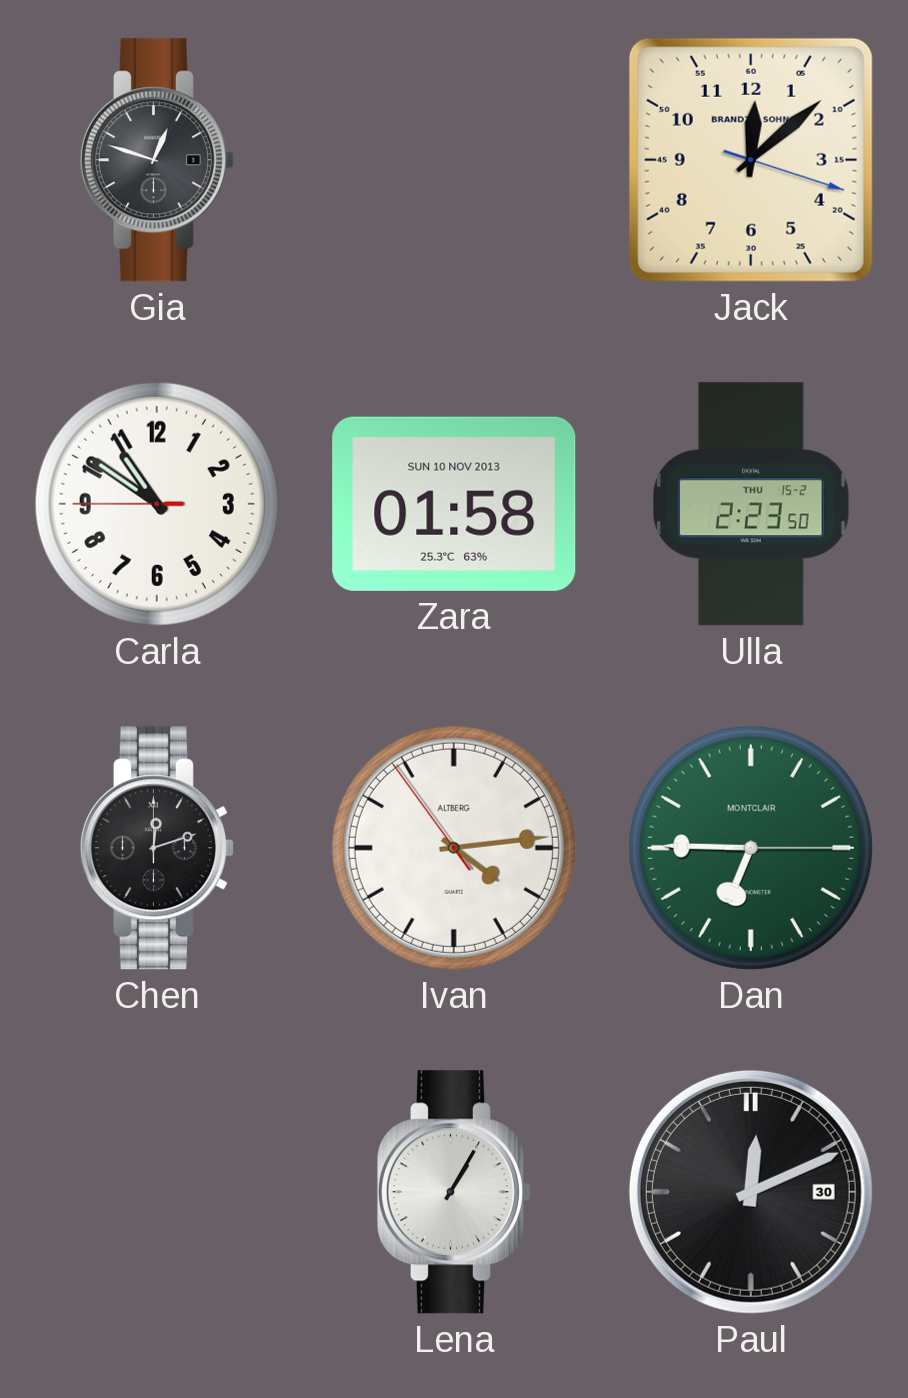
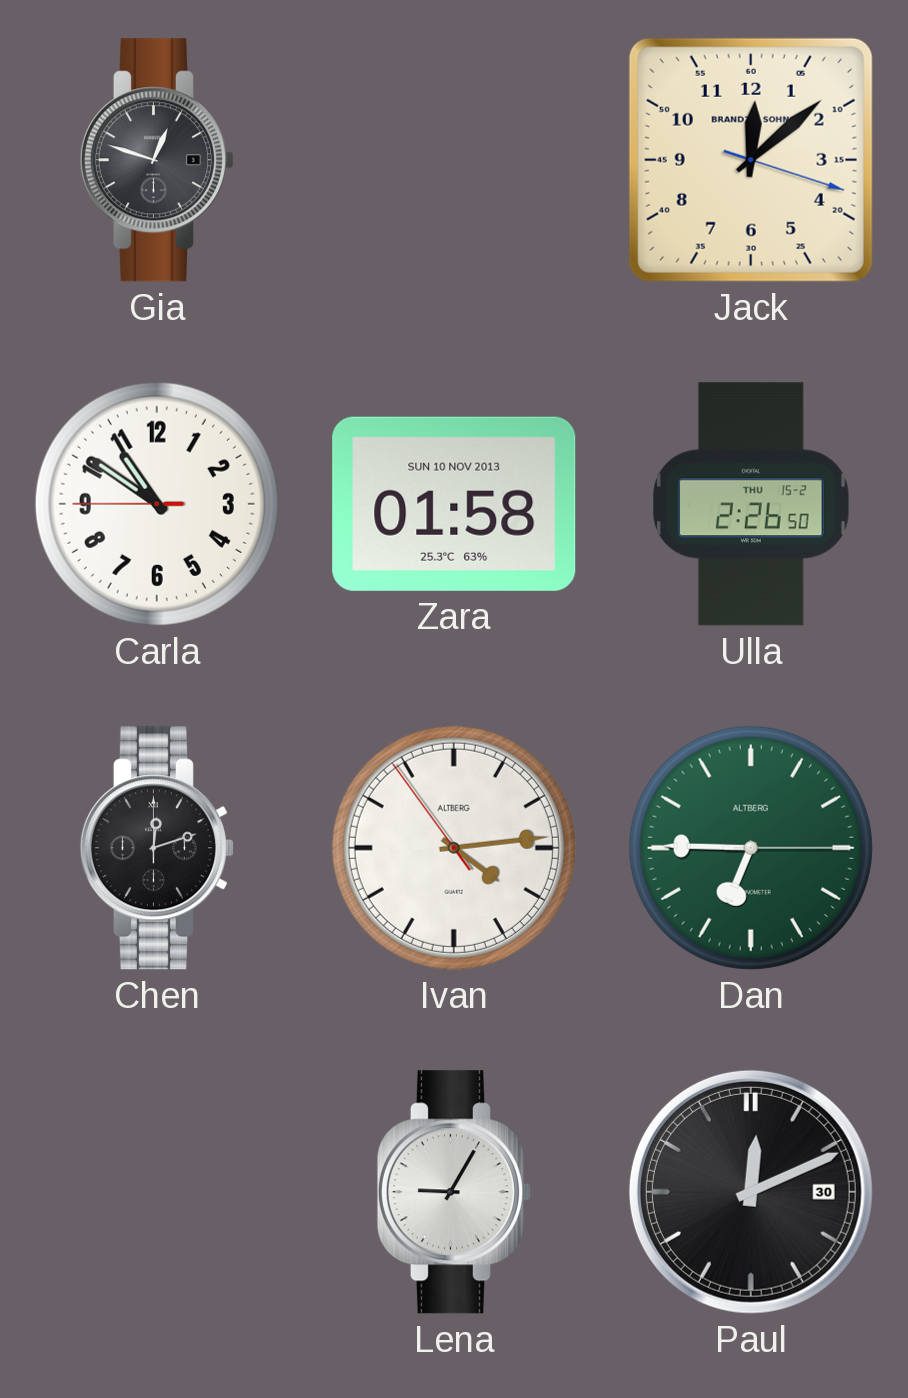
Ulla: 2:23 -> 2:26 (752, 504)
Dan brand: MONTCLAIR -> ALTBERG (751, 848)
Lena: 1:05 -> 9:05 (454, 1192)
